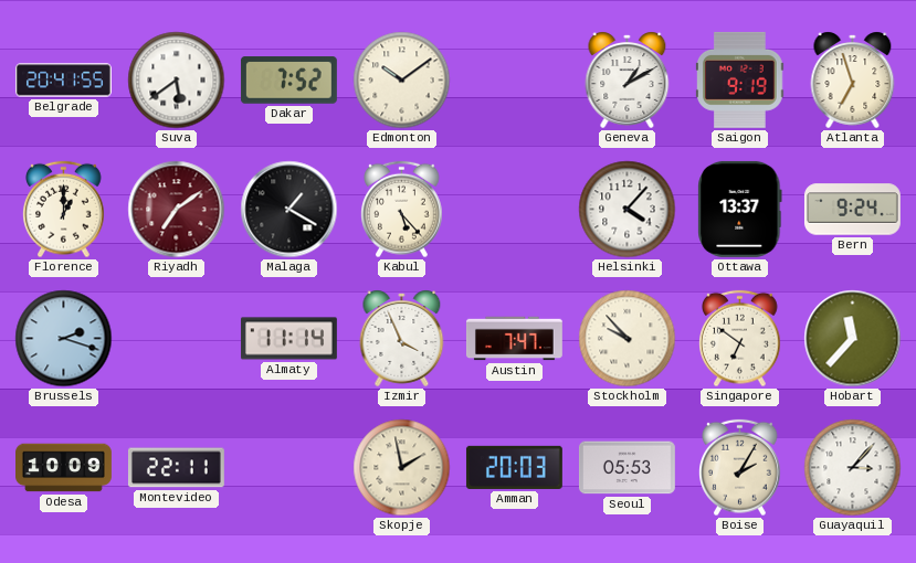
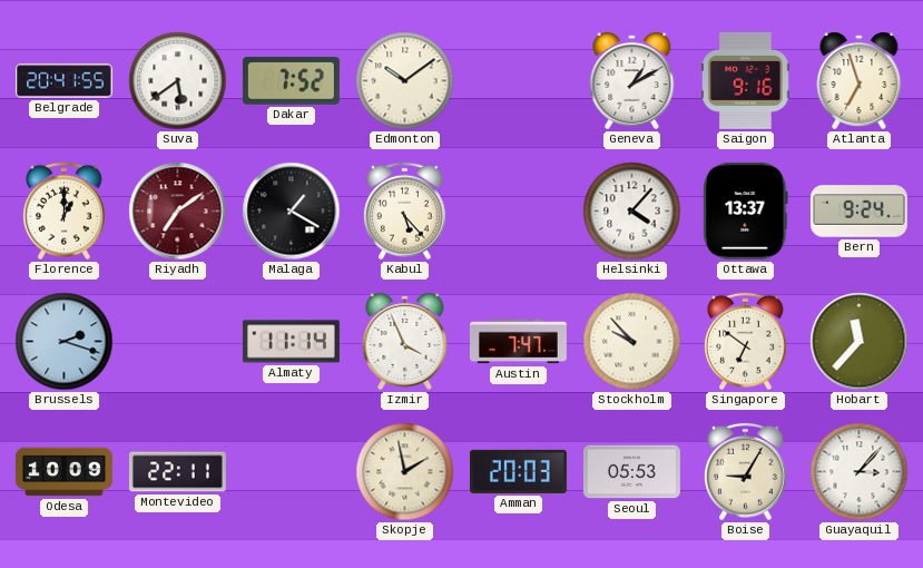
Saigon: 9:19 -> 9:16 (746, 80)
Boise: 2:05 -> 9:05 (746, 472)
